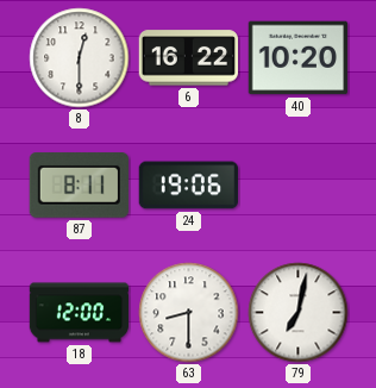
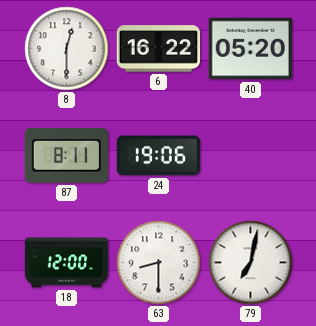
40: 10:20 -> 05:20 (251, 49)
